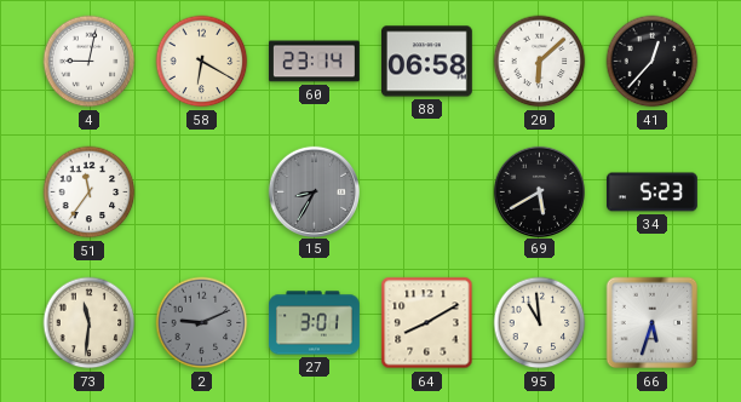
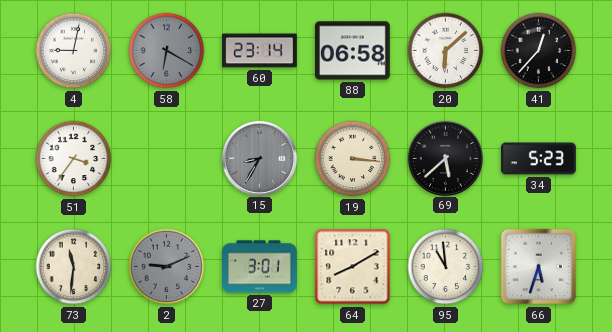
58 dial: cream -> grey (167, 51)
51: 11:36 -> 3:36 (74, 159)
19: none -> 3:16 (353, 159)
69: 5:40 -> 5:38 (445, 158)
